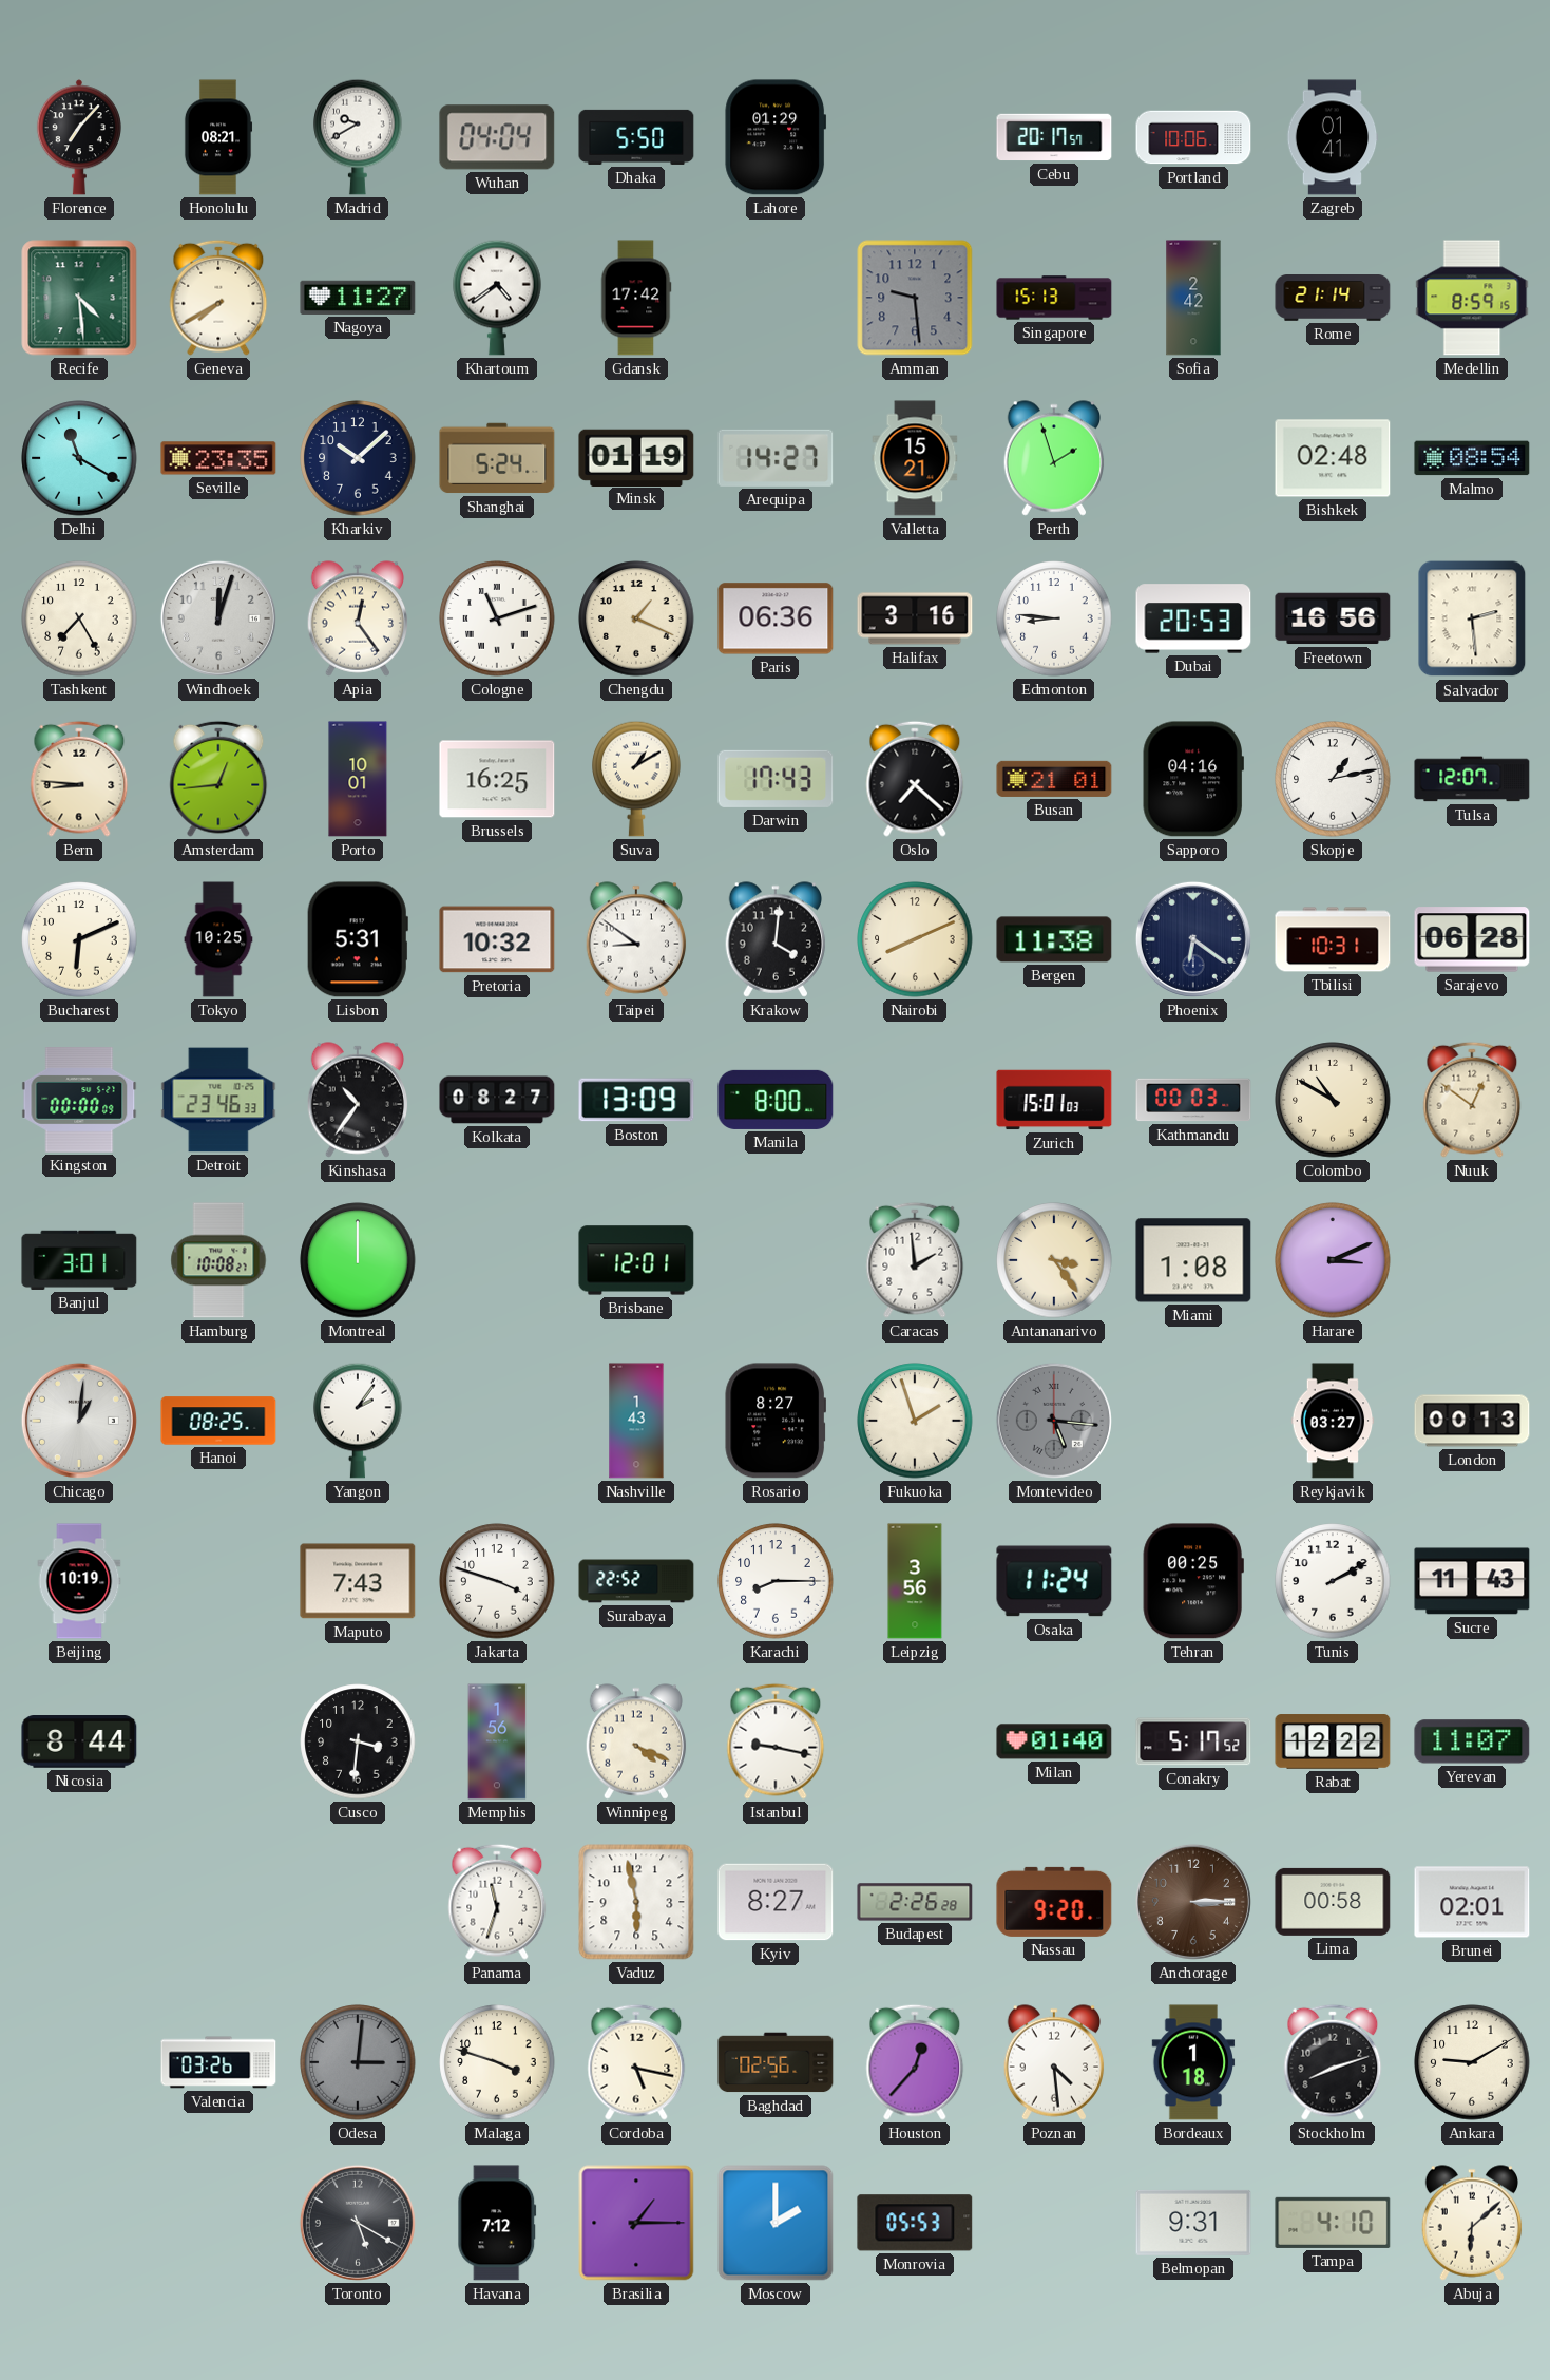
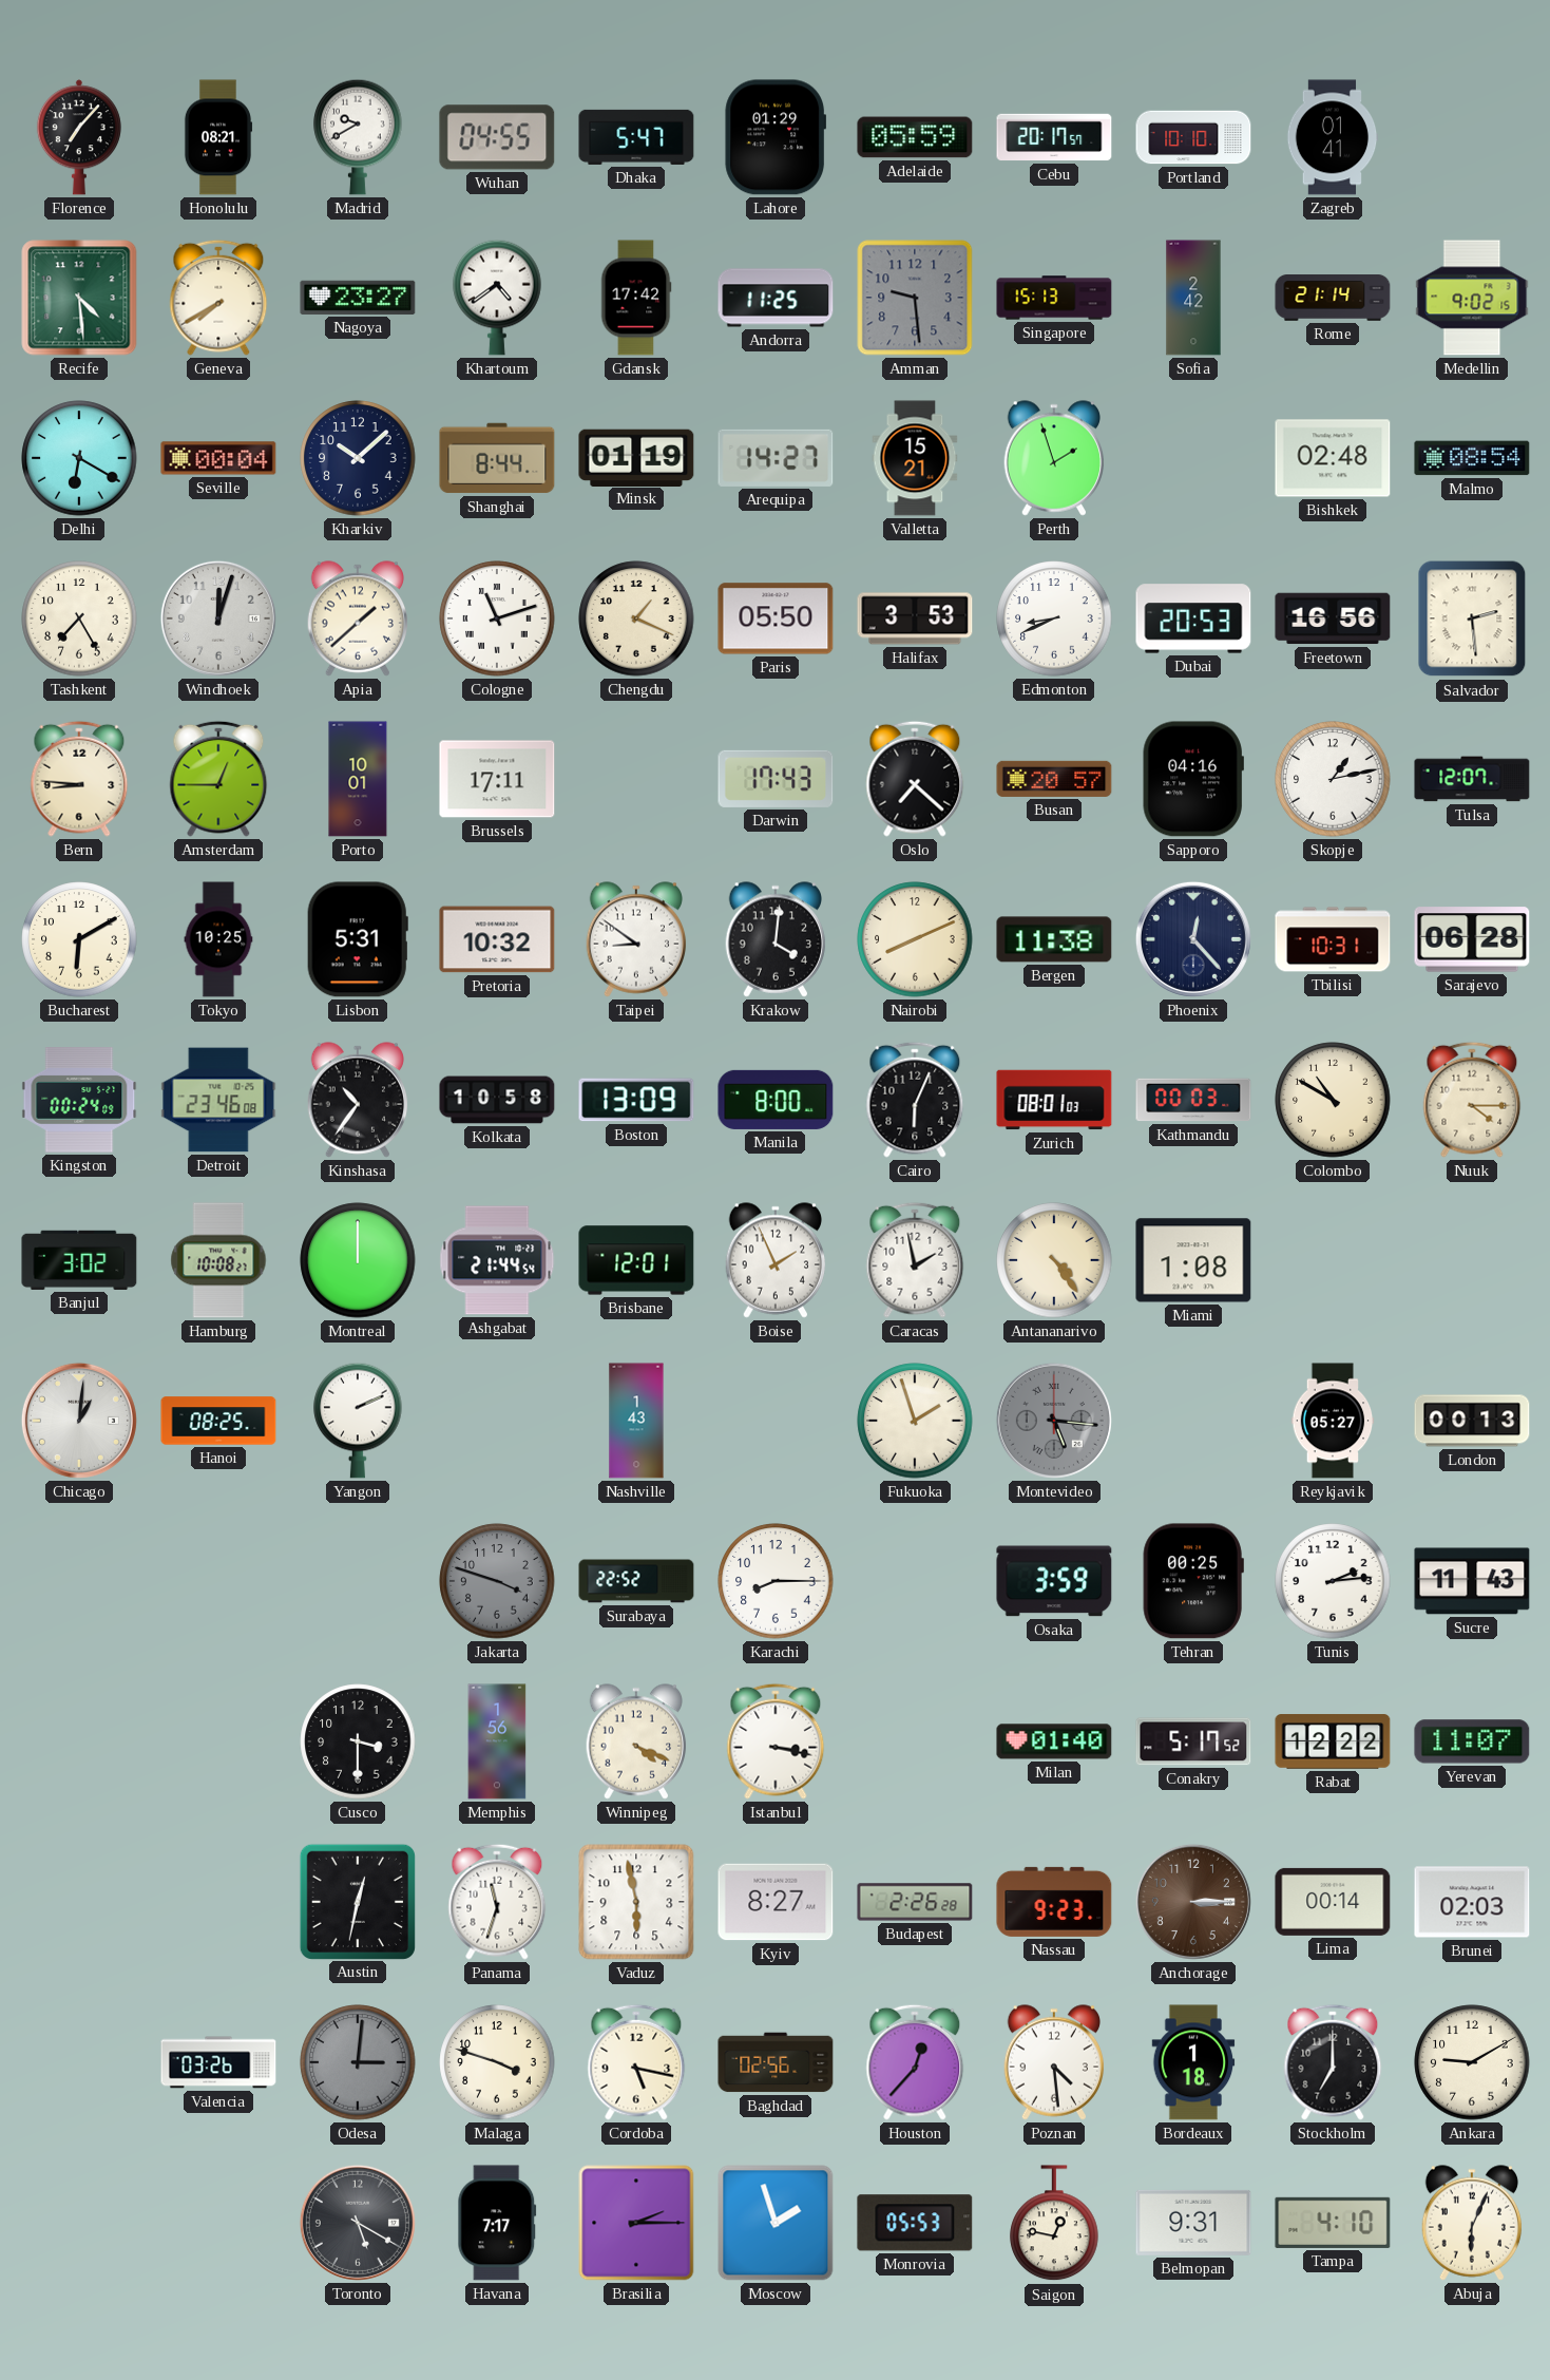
Wuhan: 04:04 -> 04:55 (497, 137)
Dhaka: 5:50 -> 5:47 (636, 137)
Adelaide: none -> 05:59 (915, 137)
Portland: 10:06 -> 10:10 (1193, 137)
Nagoya: 11:27 -> 23:27 (358, 298)
Andorra: none -> 11:25 (776, 298)
Medellin: 8:59 -> 9:02 (1472, 298)
Delhi: 11:20 -> 6:20 (79, 458)
Seville: 23:35 -> 00:04 (218, 458)
Shanghai: 5:24 -> 8:44 (497, 458)
Apia: 12:24 -> 1:38 (358, 618)
Paris: 06:36 -> 05:50 (776, 618)
Halifax: 3:16 -> 3:53 (915, 618)
Edmonton: 8:46 -> 8:41 (1054, 618)
Amsterdam: 12:44 -> 12:45 (218, 779)
Brussels: 16:25 -> 17:11 (497, 779)
Suva: 1:10 -> none (636, 779)
Busan: 21:01 -> 20:57 (1054, 779)
Bucharest: 6:11 -> 6:10 (79, 939)
Phoenix: 6:21 -> 12:23 (1193, 939)
Kingston: 00:00 -> 00:24 (79, 1100)
Detroit: 23:46:33 -> 23:46:08 (218, 1100)
Kolkata: 08:27 -> 10:58 (497, 1100)
Cairo: none -> 6:04 (915, 1100)
Zurich: 15:01 -> 08:01 (1054, 1100)
Nuuk: 12:51 -> 4:15 (1472, 1100)
Banjul: 3:01 -> 3:02 (79, 1260)
Ashgabat: none -> 21:44 (497, 1260)
Boise: none -> 1:56 (776, 1260)
Caracas: 1:59 -> 1:58 (915, 1260)
Antananarivo: 3:24 -> 4:24 (1054, 1260)
Harare: 3:11 -> none (1333, 1260)
Yangon: 2:06 -> 2:11 (358, 1421)
Rosario: 8:27 -> none (774, 1421)
Reykjavik: 03:27 -> 05:27 (1333, 1421)
Beijing: 10:19 -> none (79, 1581)
Maputo: 7:43 -> none (358, 1581)
Jakarta dial: white -> grey (497, 1581)
Leipzig: 3:56 -> none (915, 1581)
Osaka: 11:24 -> 3:59 (1054, 1581)
Tunis: 2:10 -> 2:14 (1333, 1581)
Nicosia: 8:44 -> none (79, 1743)
Cusco: 3:31 -> 3:30 (358, 1741)
Istanbul: 9:17 -> 3:17 (776, 1741)
Austin: none -> 12:32 (357, 1901)
Nassau: 9:20 -> 9:23 (1054, 1902)
Lima: 00:58 -> 00:14 (1333, 1902)
Brunei: 02:01 -> 02:03 (1472, 1902)
Stockholm: 8:12 -> 7:00 (1333, 2062)
Havana: 7:12 -> 7:17 (497, 2223)
Brasilia: 1:15 -> 2:15 (636, 2223)
Moscow: 2:00 -> 1:57 (776, 2223)
Saigon: none -> 12:47 (1054, 2224)
Abuja: 6:08 -> 6:04 (1472, 2223)
